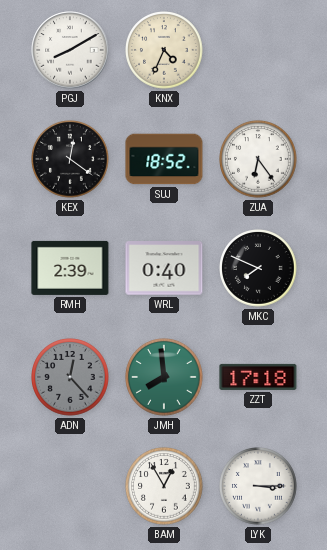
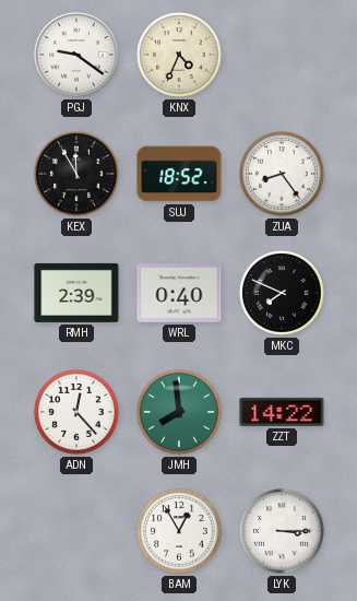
PGJ: 8:10 -> 9:21 (76, 55)
KEX: 12:21 -> 11:55 (76, 174)
ZUA: 6:24 -> 8:24 (282, 174)
ADN dial: grey -> white (76, 412)
ZZT: 17:18 -> 14:22 (282, 412)
